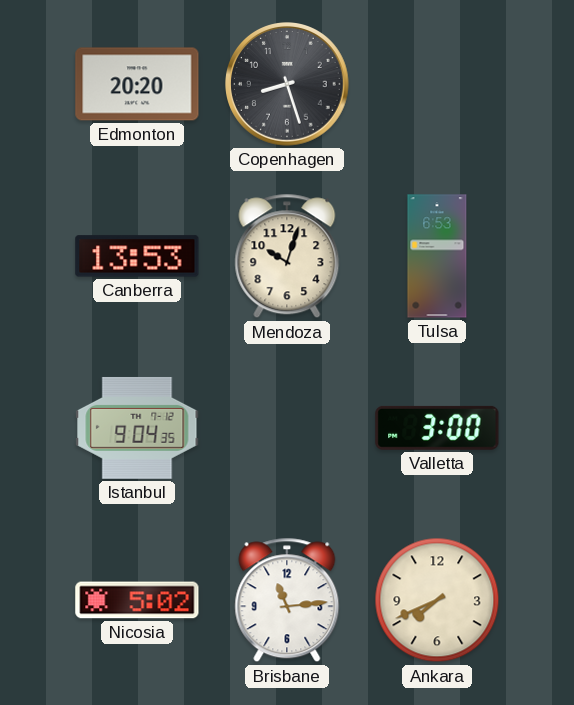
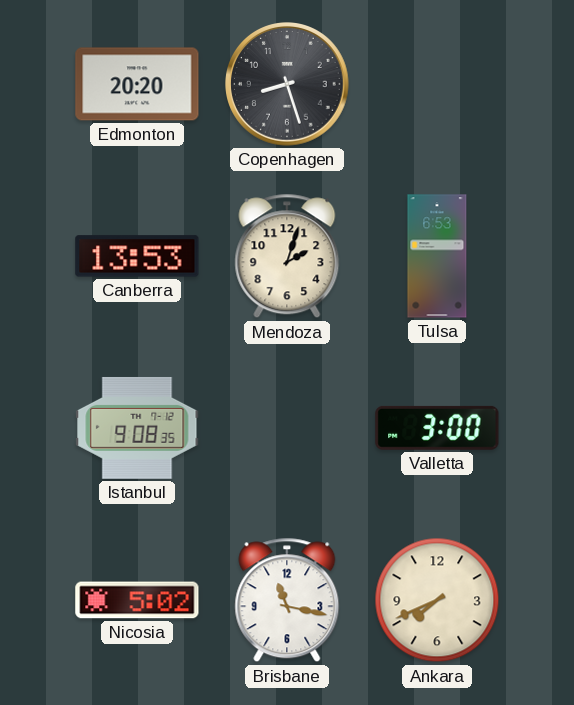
Mendoza: 10:03 -> 2:03 (287, 256)
Istanbul: 9:04 -> 9:08 (137, 428)
Brisbane: 11:14 -> 11:17 (287, 600)
